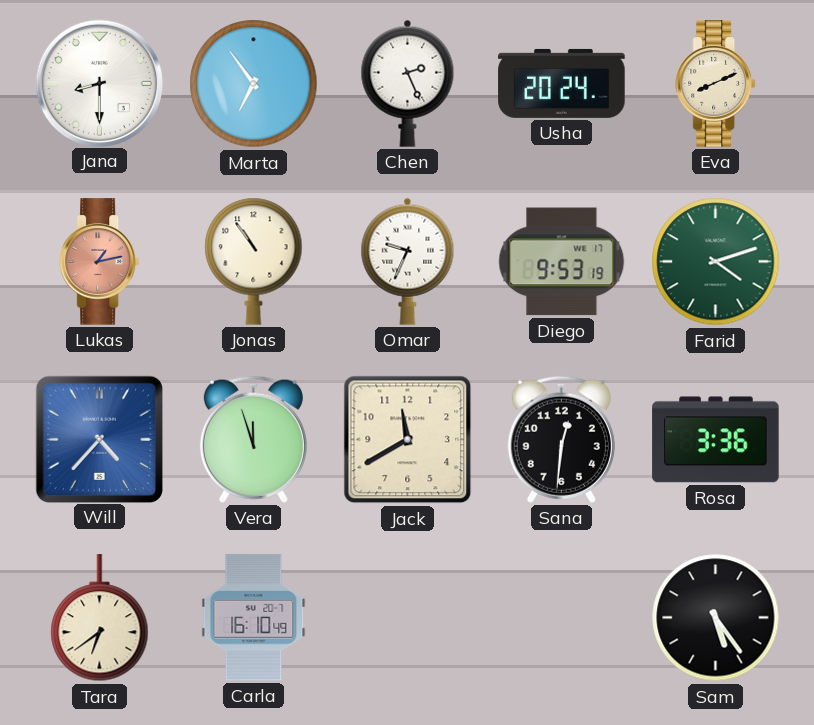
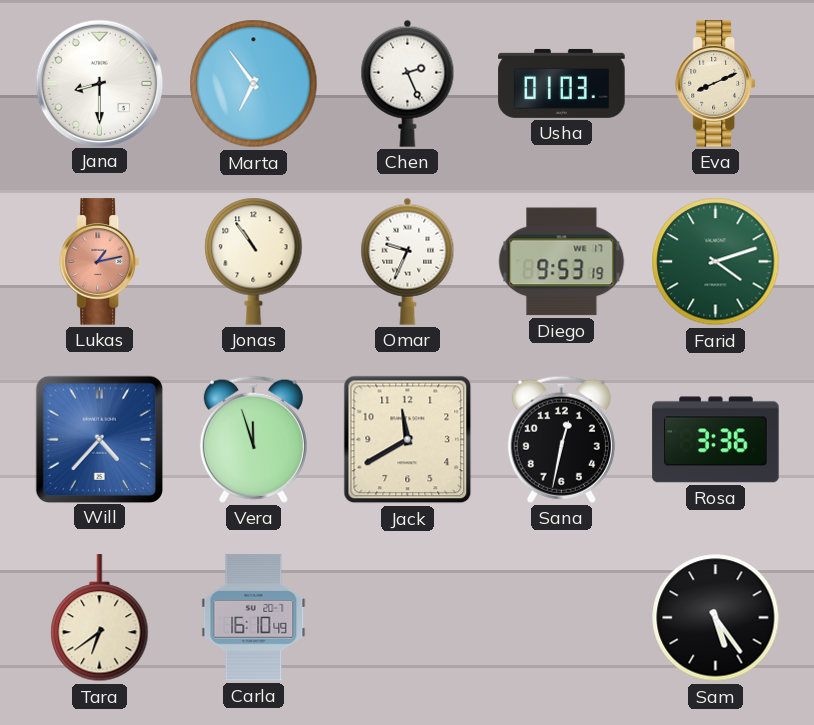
Usha: 20:24 -> 01:03 (562, 83)
Sana: 12:31 -> 12:32 (561, 439)
